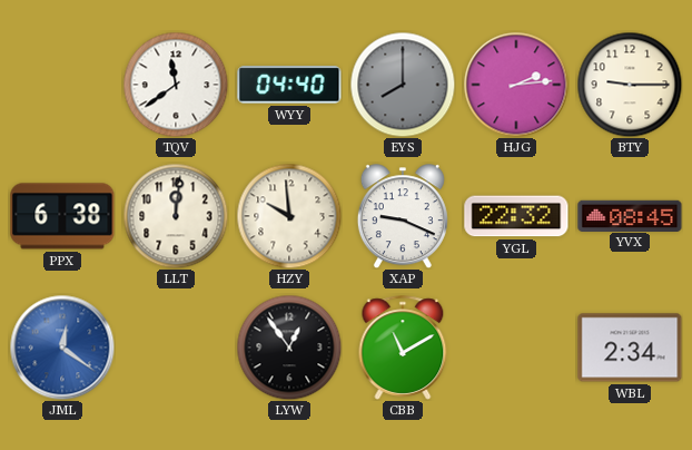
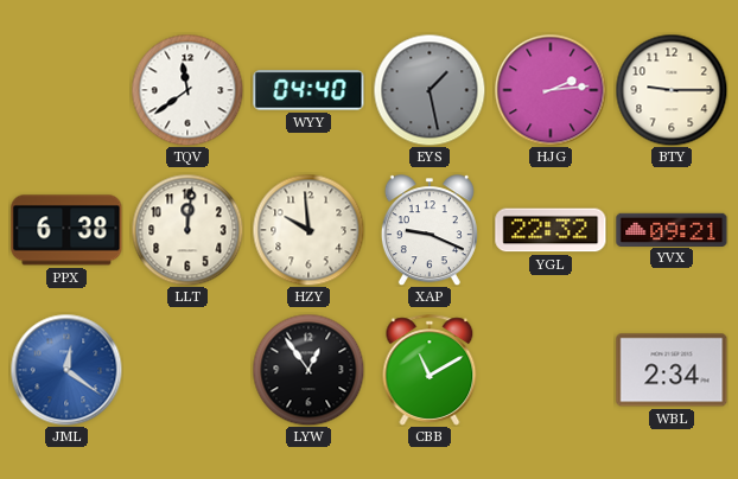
EYS: 8:00 -> 1:28 (430, 90)
YVX: 08:45 -> 09:21 (672, 229)
